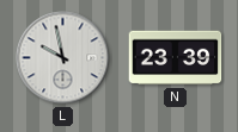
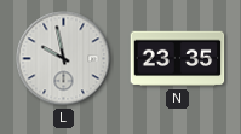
N: 23:39 -> 23:35 (178, 59)
